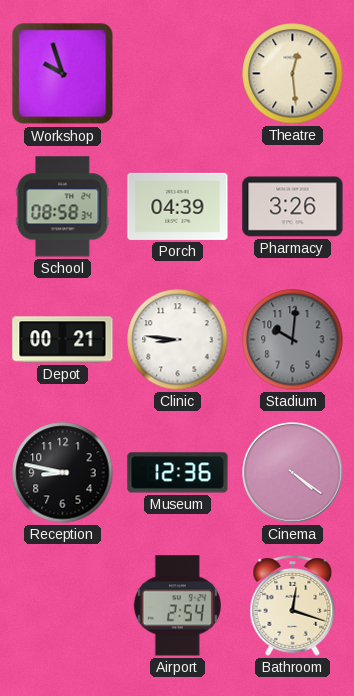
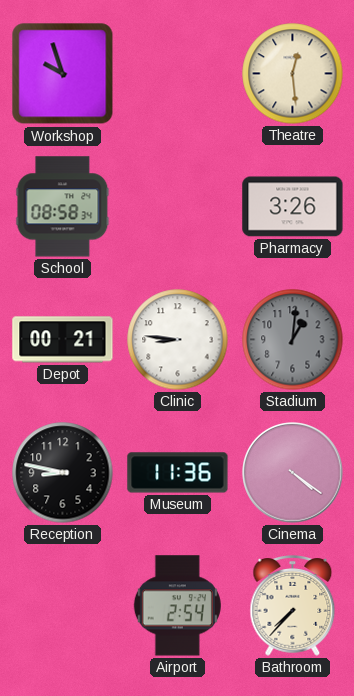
Porch: 04:39 -> none (178, 206)
Stadium: 10:01 -> 1:01 (293, 340)
Museum: 12:36 -> 11:36 (178, 473)
Bathroom: 12:18 -> 7:37 (293, 606)
